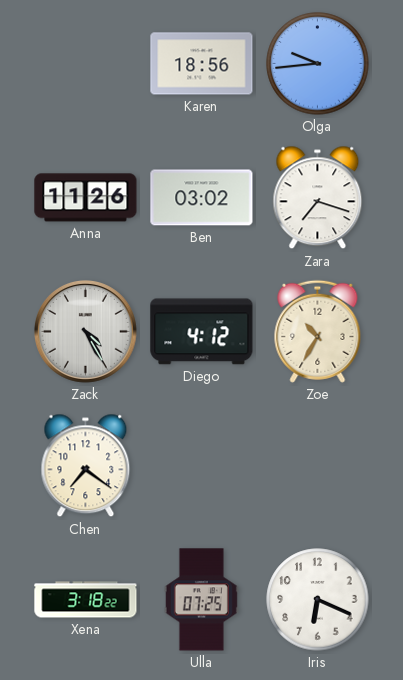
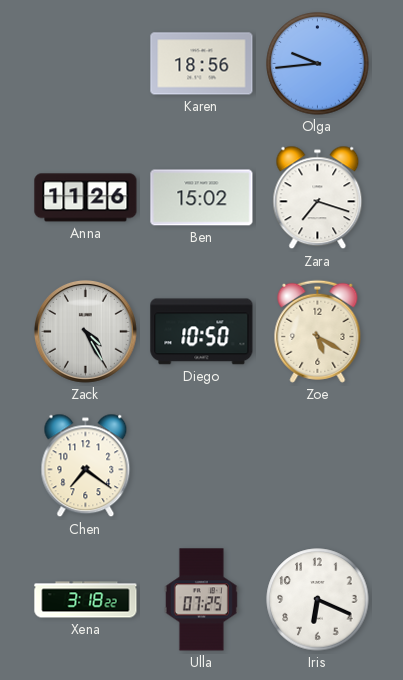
Ben: 03:02 -> 15:02 (202, 198)
Diego: 4:12 -> 10:50 (202, 332)
Zoe: 10:35 -> 5:20 (318, 331)
